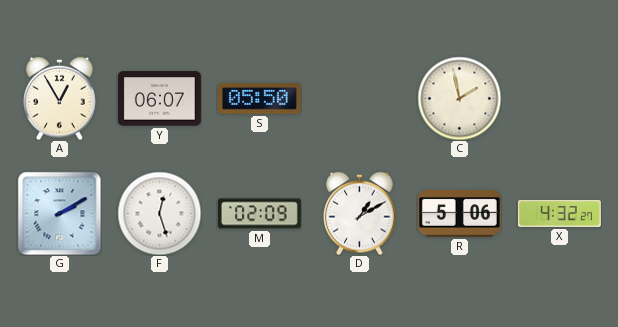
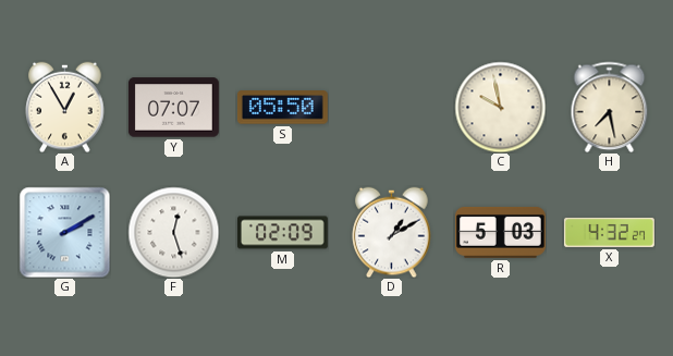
Y: 06:07 -> 07:07 (173, 108)
C: 1:58 -> 9:58 (500, 107)
H: none -> 7:28 (610, 107)
R: 5:06 -> 5:03 (500, 232)
